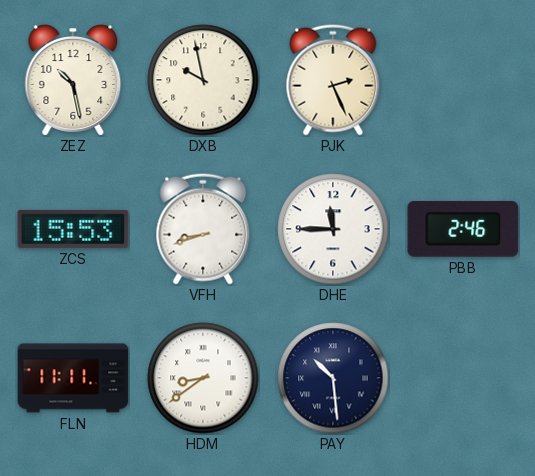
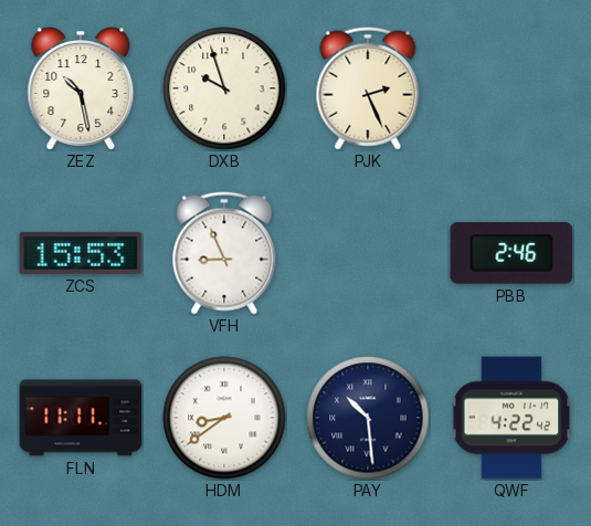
DXB: 9:58 -> 9:57 (224, 88)
VFH: 8:42 -> 8:56 (224, 253)
DHE: 11:45 -> none (333, 229)
QWF: none -> 4:22 (511, 418)
